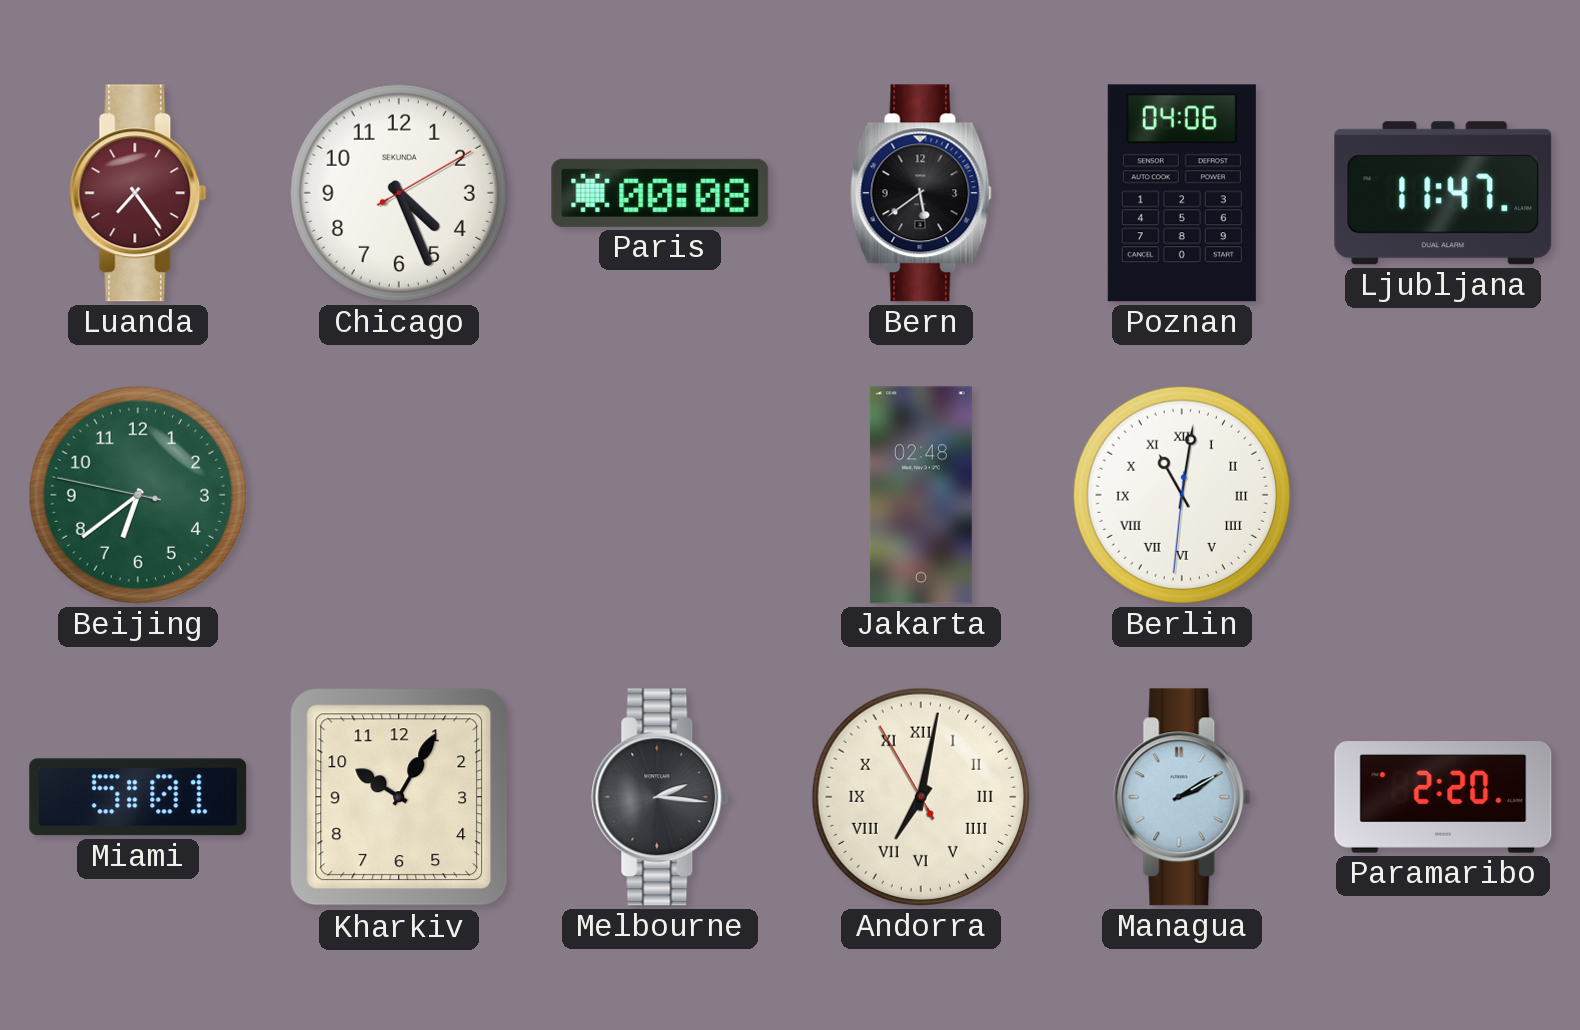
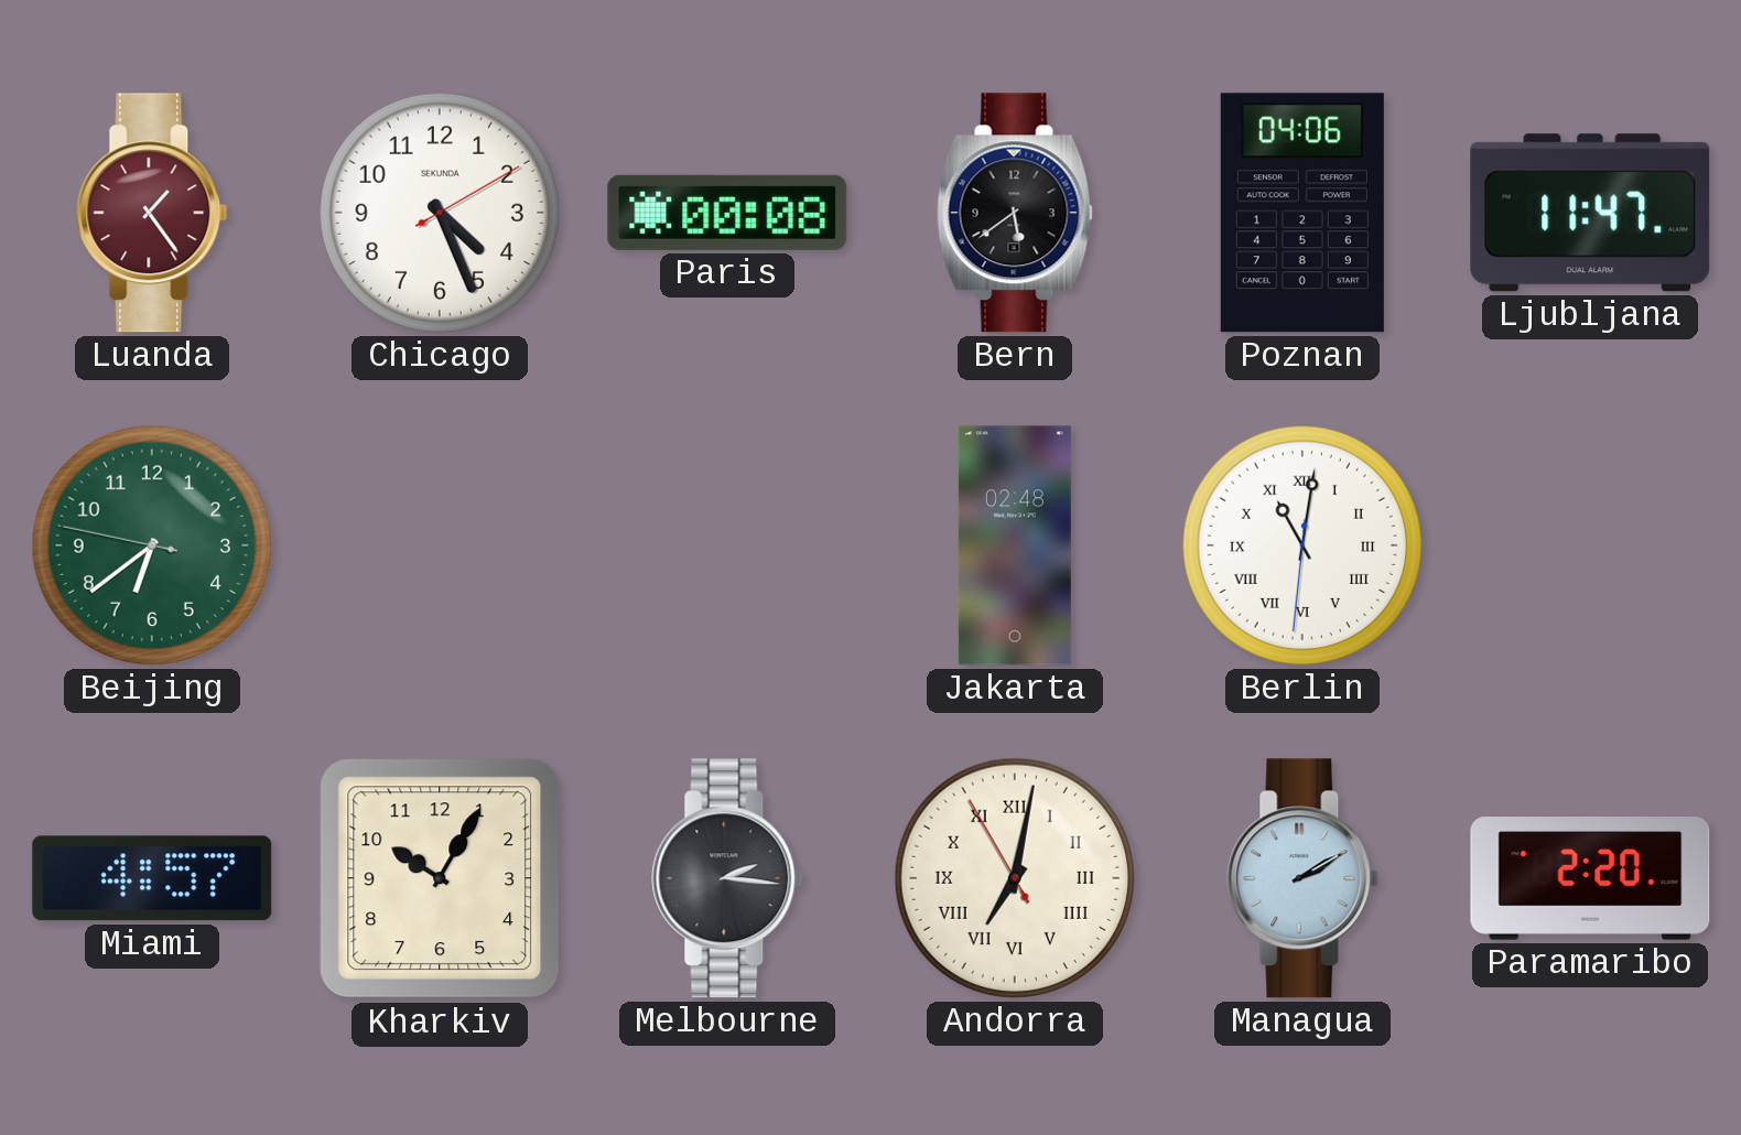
Luanda: 7:24 -> 1:24 (152, 213)
Miami: 5:01 -> 4:57 (152, 878)
